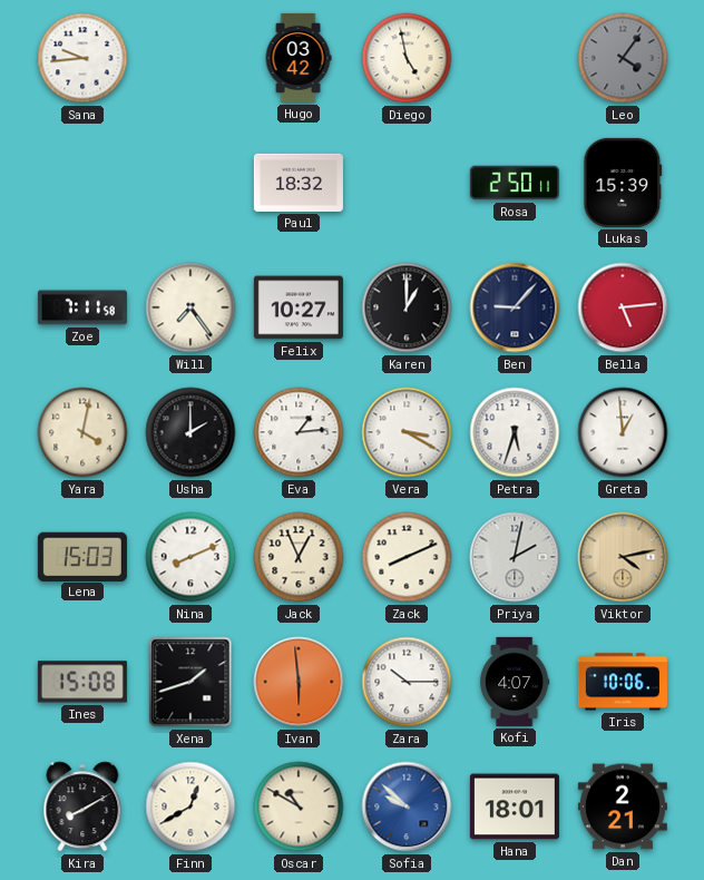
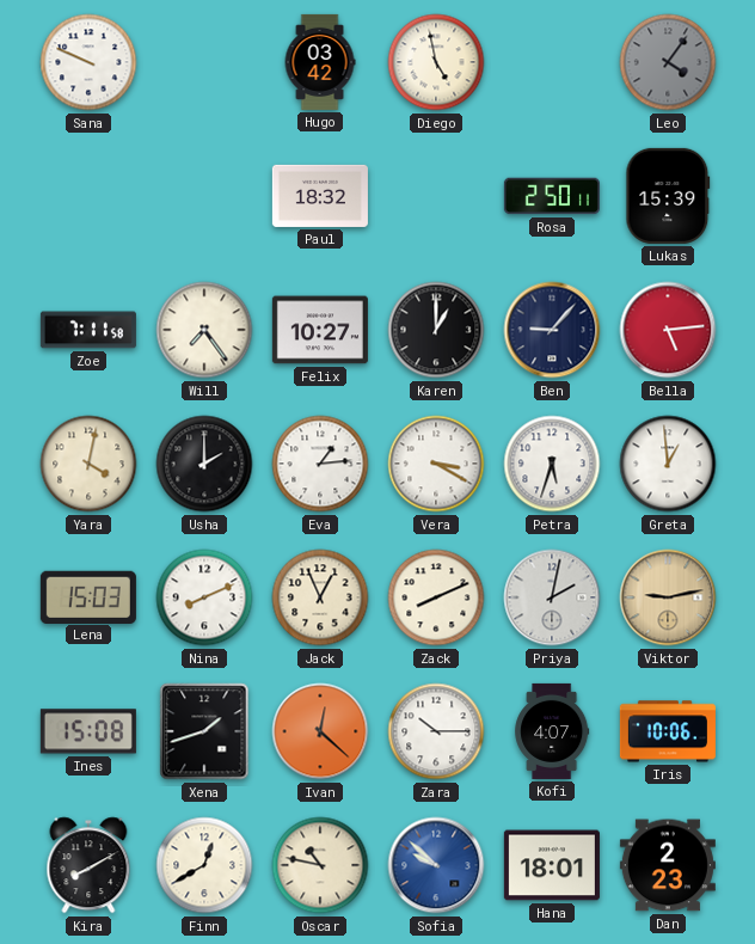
Sana: 9:44 -> 9:49 (88, 62)
Viktor: 4:13 -> 9:13 (668, 597)
Ivan: 5:59 -> 12:22 (320, 731)
Oscar: 10:50 -> 10:47 (320, 865)
Dan: 2:21 -> 2:23 (668, 865)
